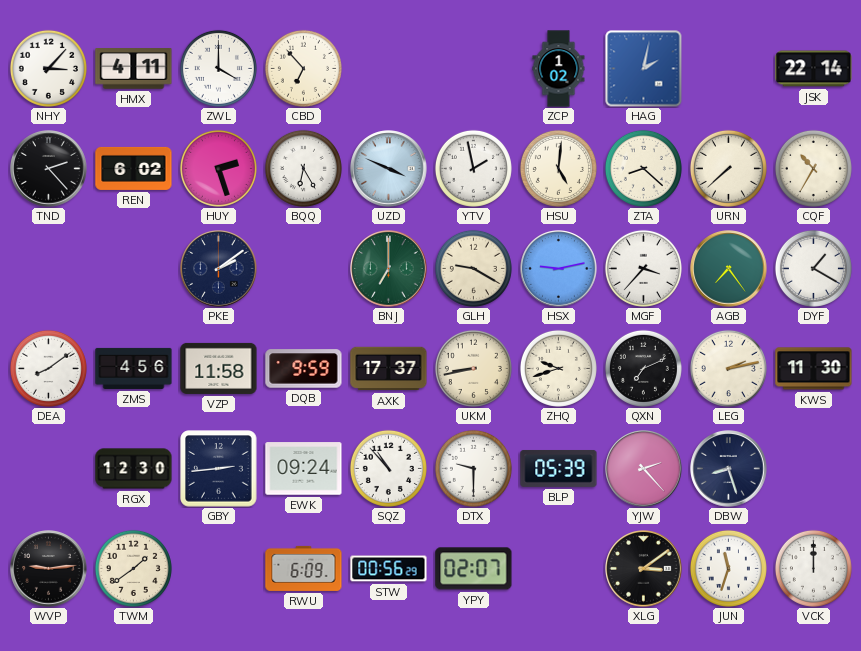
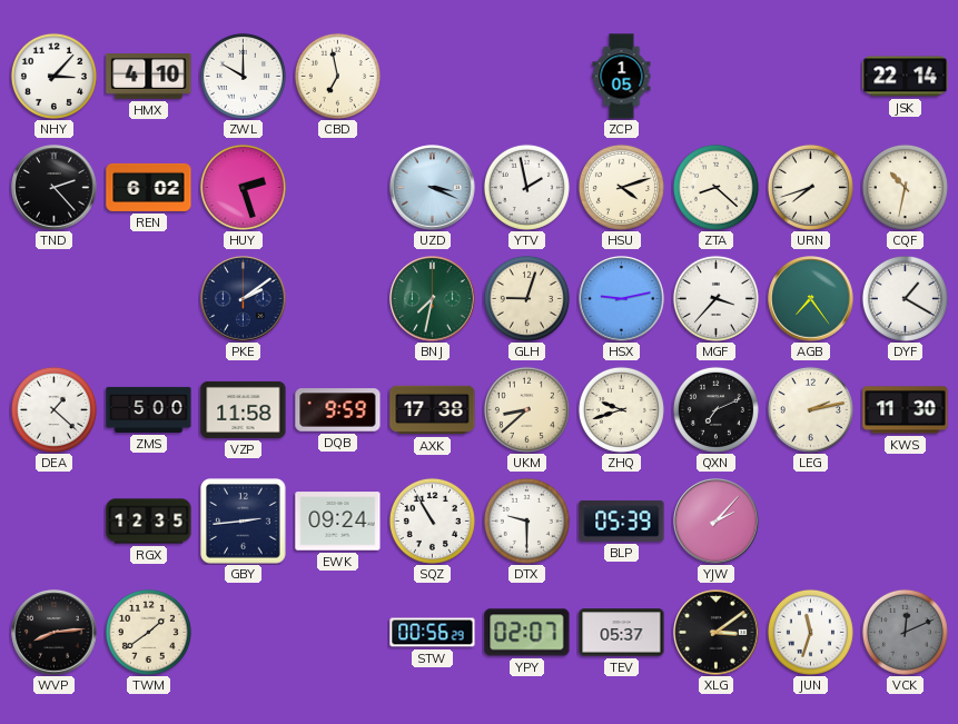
HMX: 4:11 -> 4:10 (149, 77)
ZWL: 4:00 -> 10:00 (243, 76)
CBD: 6:53 -> 6:58 (337, 76)
ZCP: 1:02 -> 1:05 (622, 77)
HAG: 2:02 -> none (644, 69)
BQQ: 6:25 -> none (303, 168)
UZD: 3:49 -> 3:19 (433, 188)
HSU: 5:01 -> 4:12 (621, 187)
URN: 7:38 -> 7:42 (810, 187)
CQF: 10:35 -> 10:32 (905, 187)
BNJ: 7:00 -> 7:32 (433, 299)
GLH: 9:20 -> 9:03 (526, 298)
DEA: 8:09 -> 1:22 (53, 409)
ZMS: 4:56 -> 5:00 (149, 409)
AXK: 17:37 -> 17:38 (433, 410)
UKM: 8:43 -> 8:38 (526, 409)
RGX: 12:30 -> 12:35 (149, 522)
SQZ: 10:53 -> 10:55 (432, 520)
YJW: 2:23 -> 2:07 (717, 522)
DBW: 8:27 -> none (729, 469)
WVP: 9:14 -> 8:14 (55, 633)
RWU: 6:09 -> none (304, 568)
TEV: none -> 05:37 (622, 633)
VCK: 12:00 -> 12:11 (905, 632)
VCK dial: white -> grey (905, 632)
